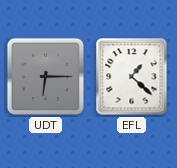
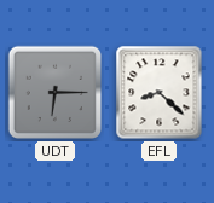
EFL: 1:22 -> 8:22 (160, 93)
